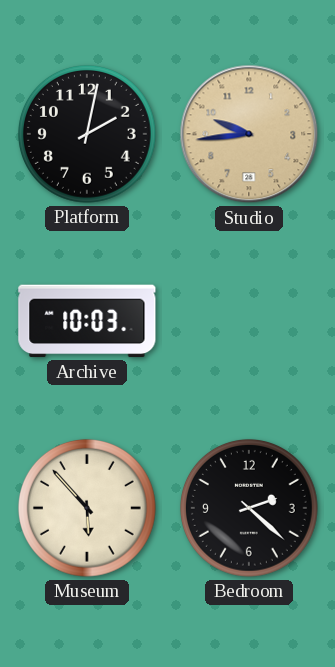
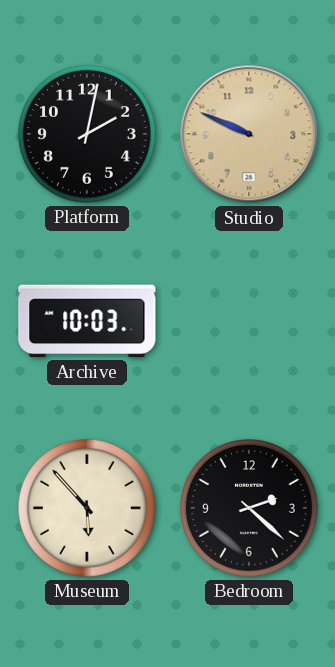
Studio: 9:44 -> 9:49 (249, 134)
